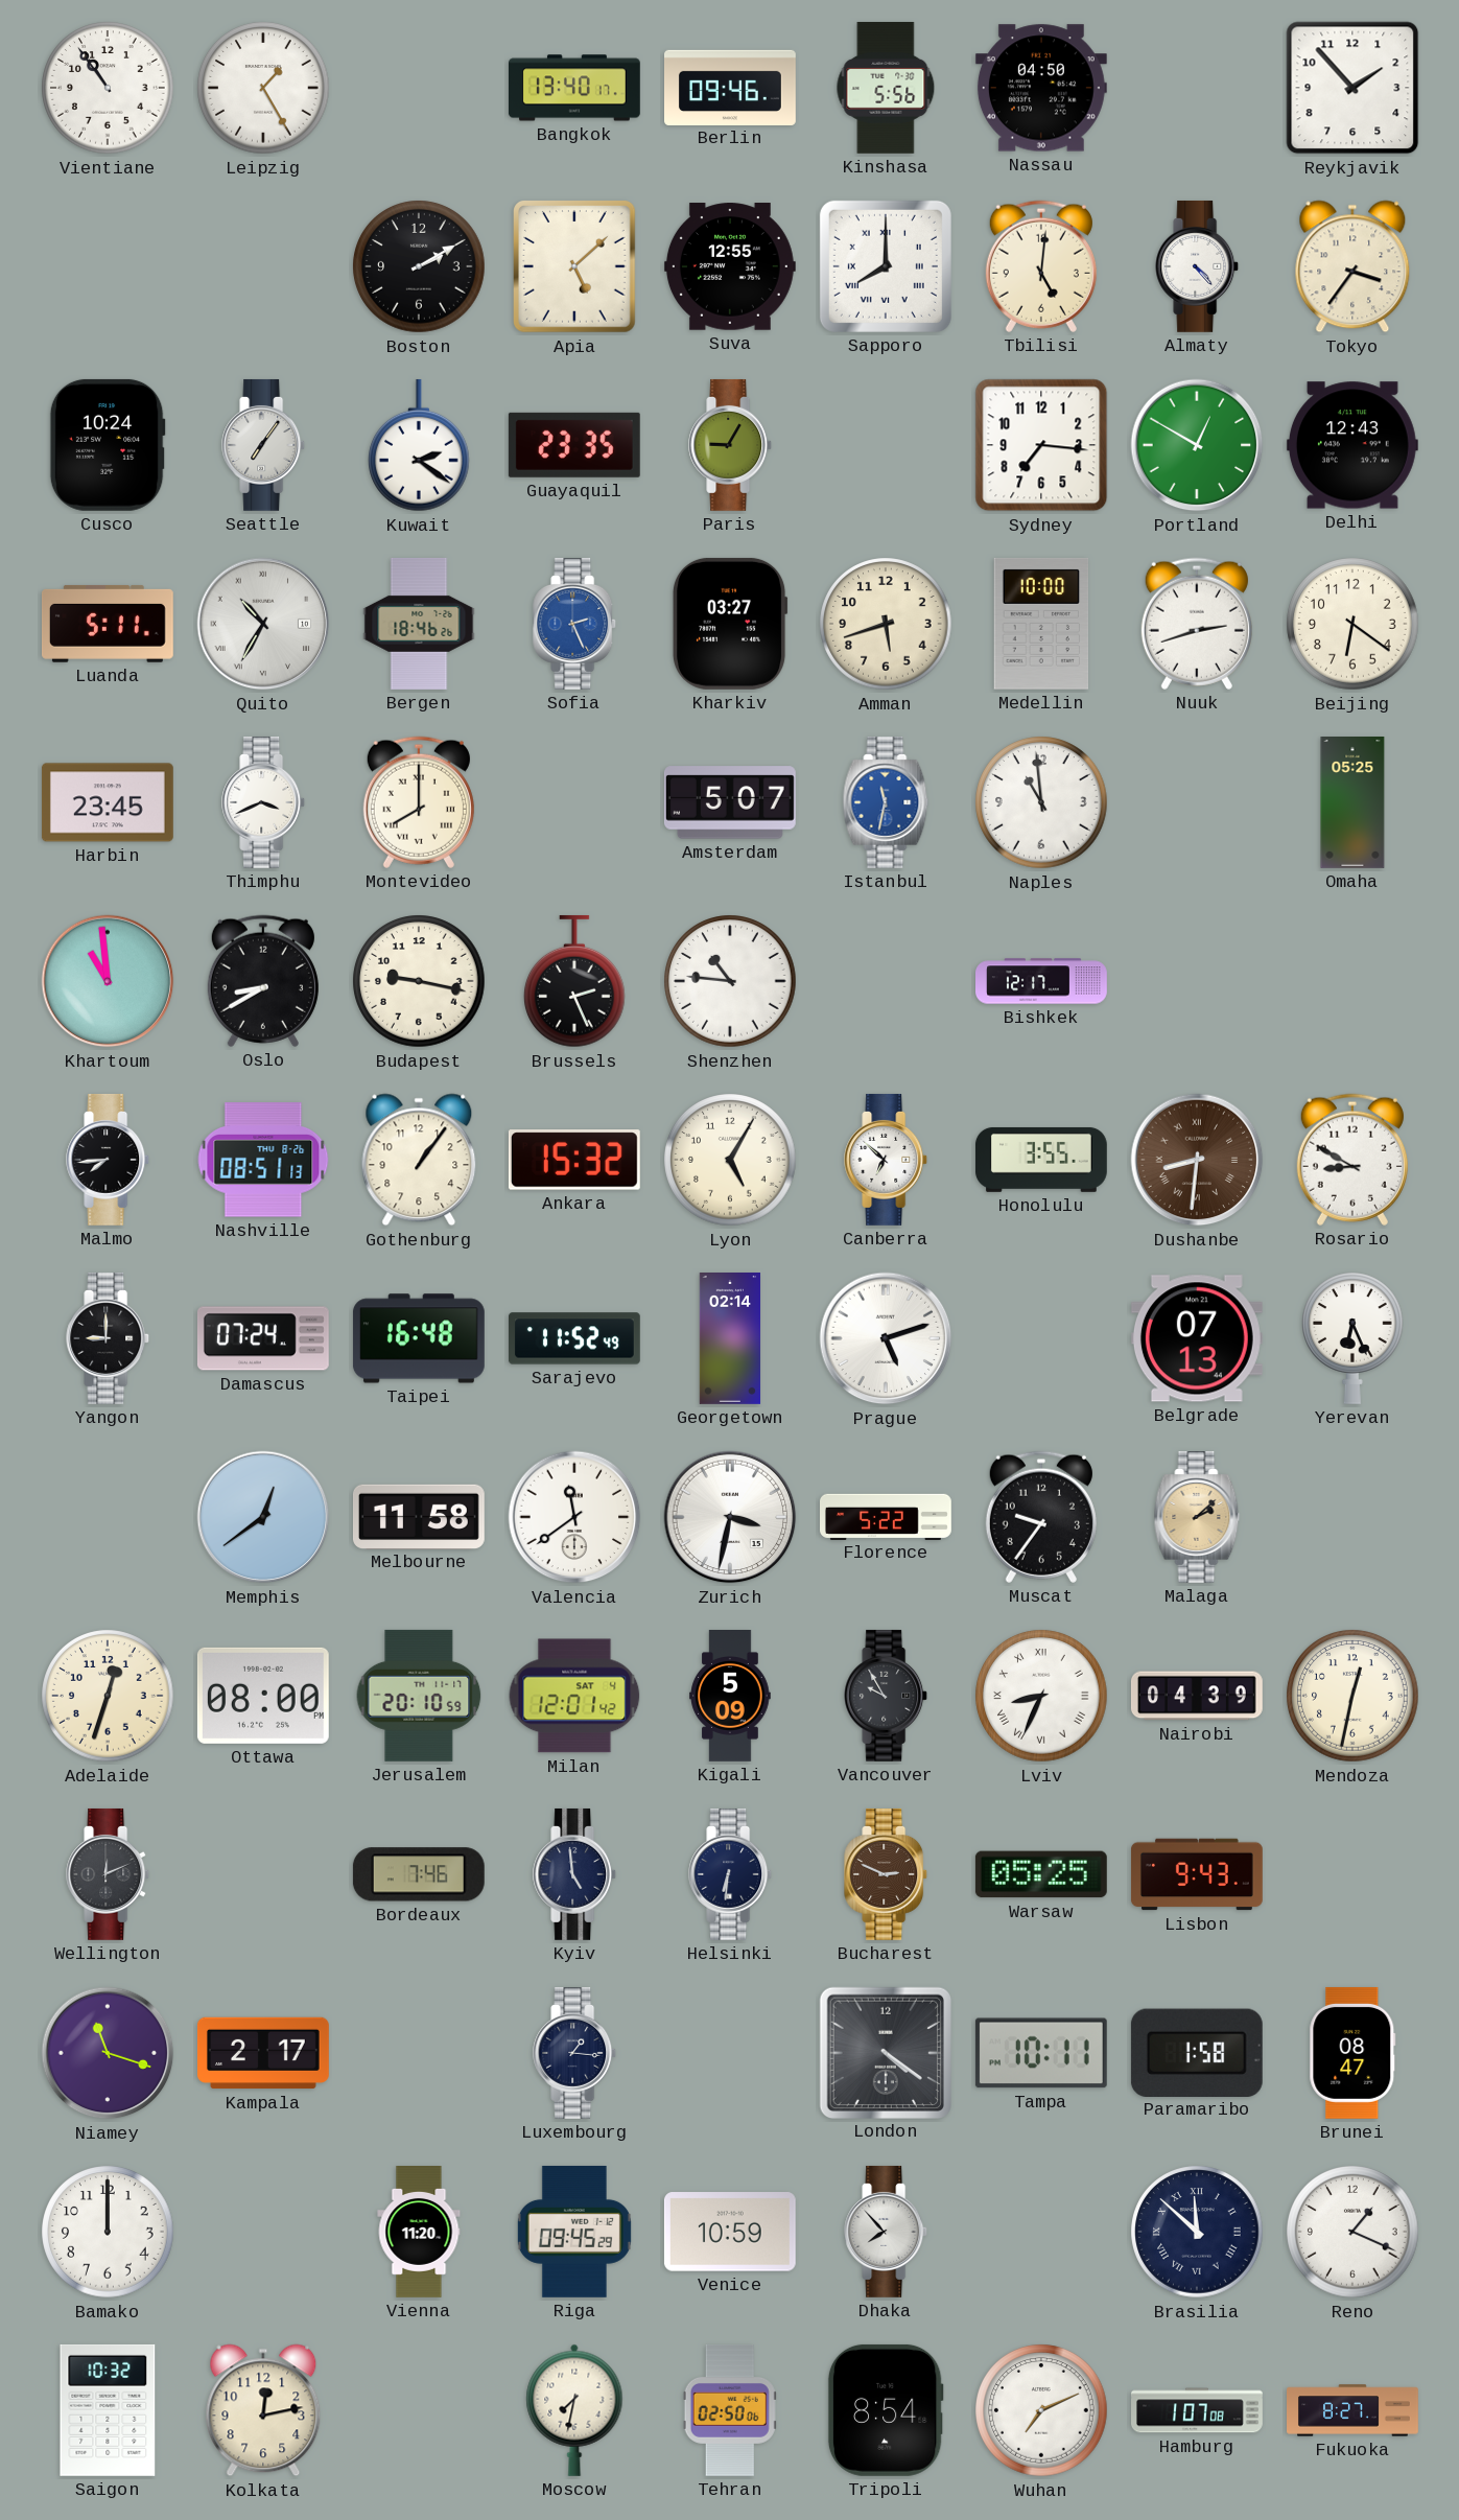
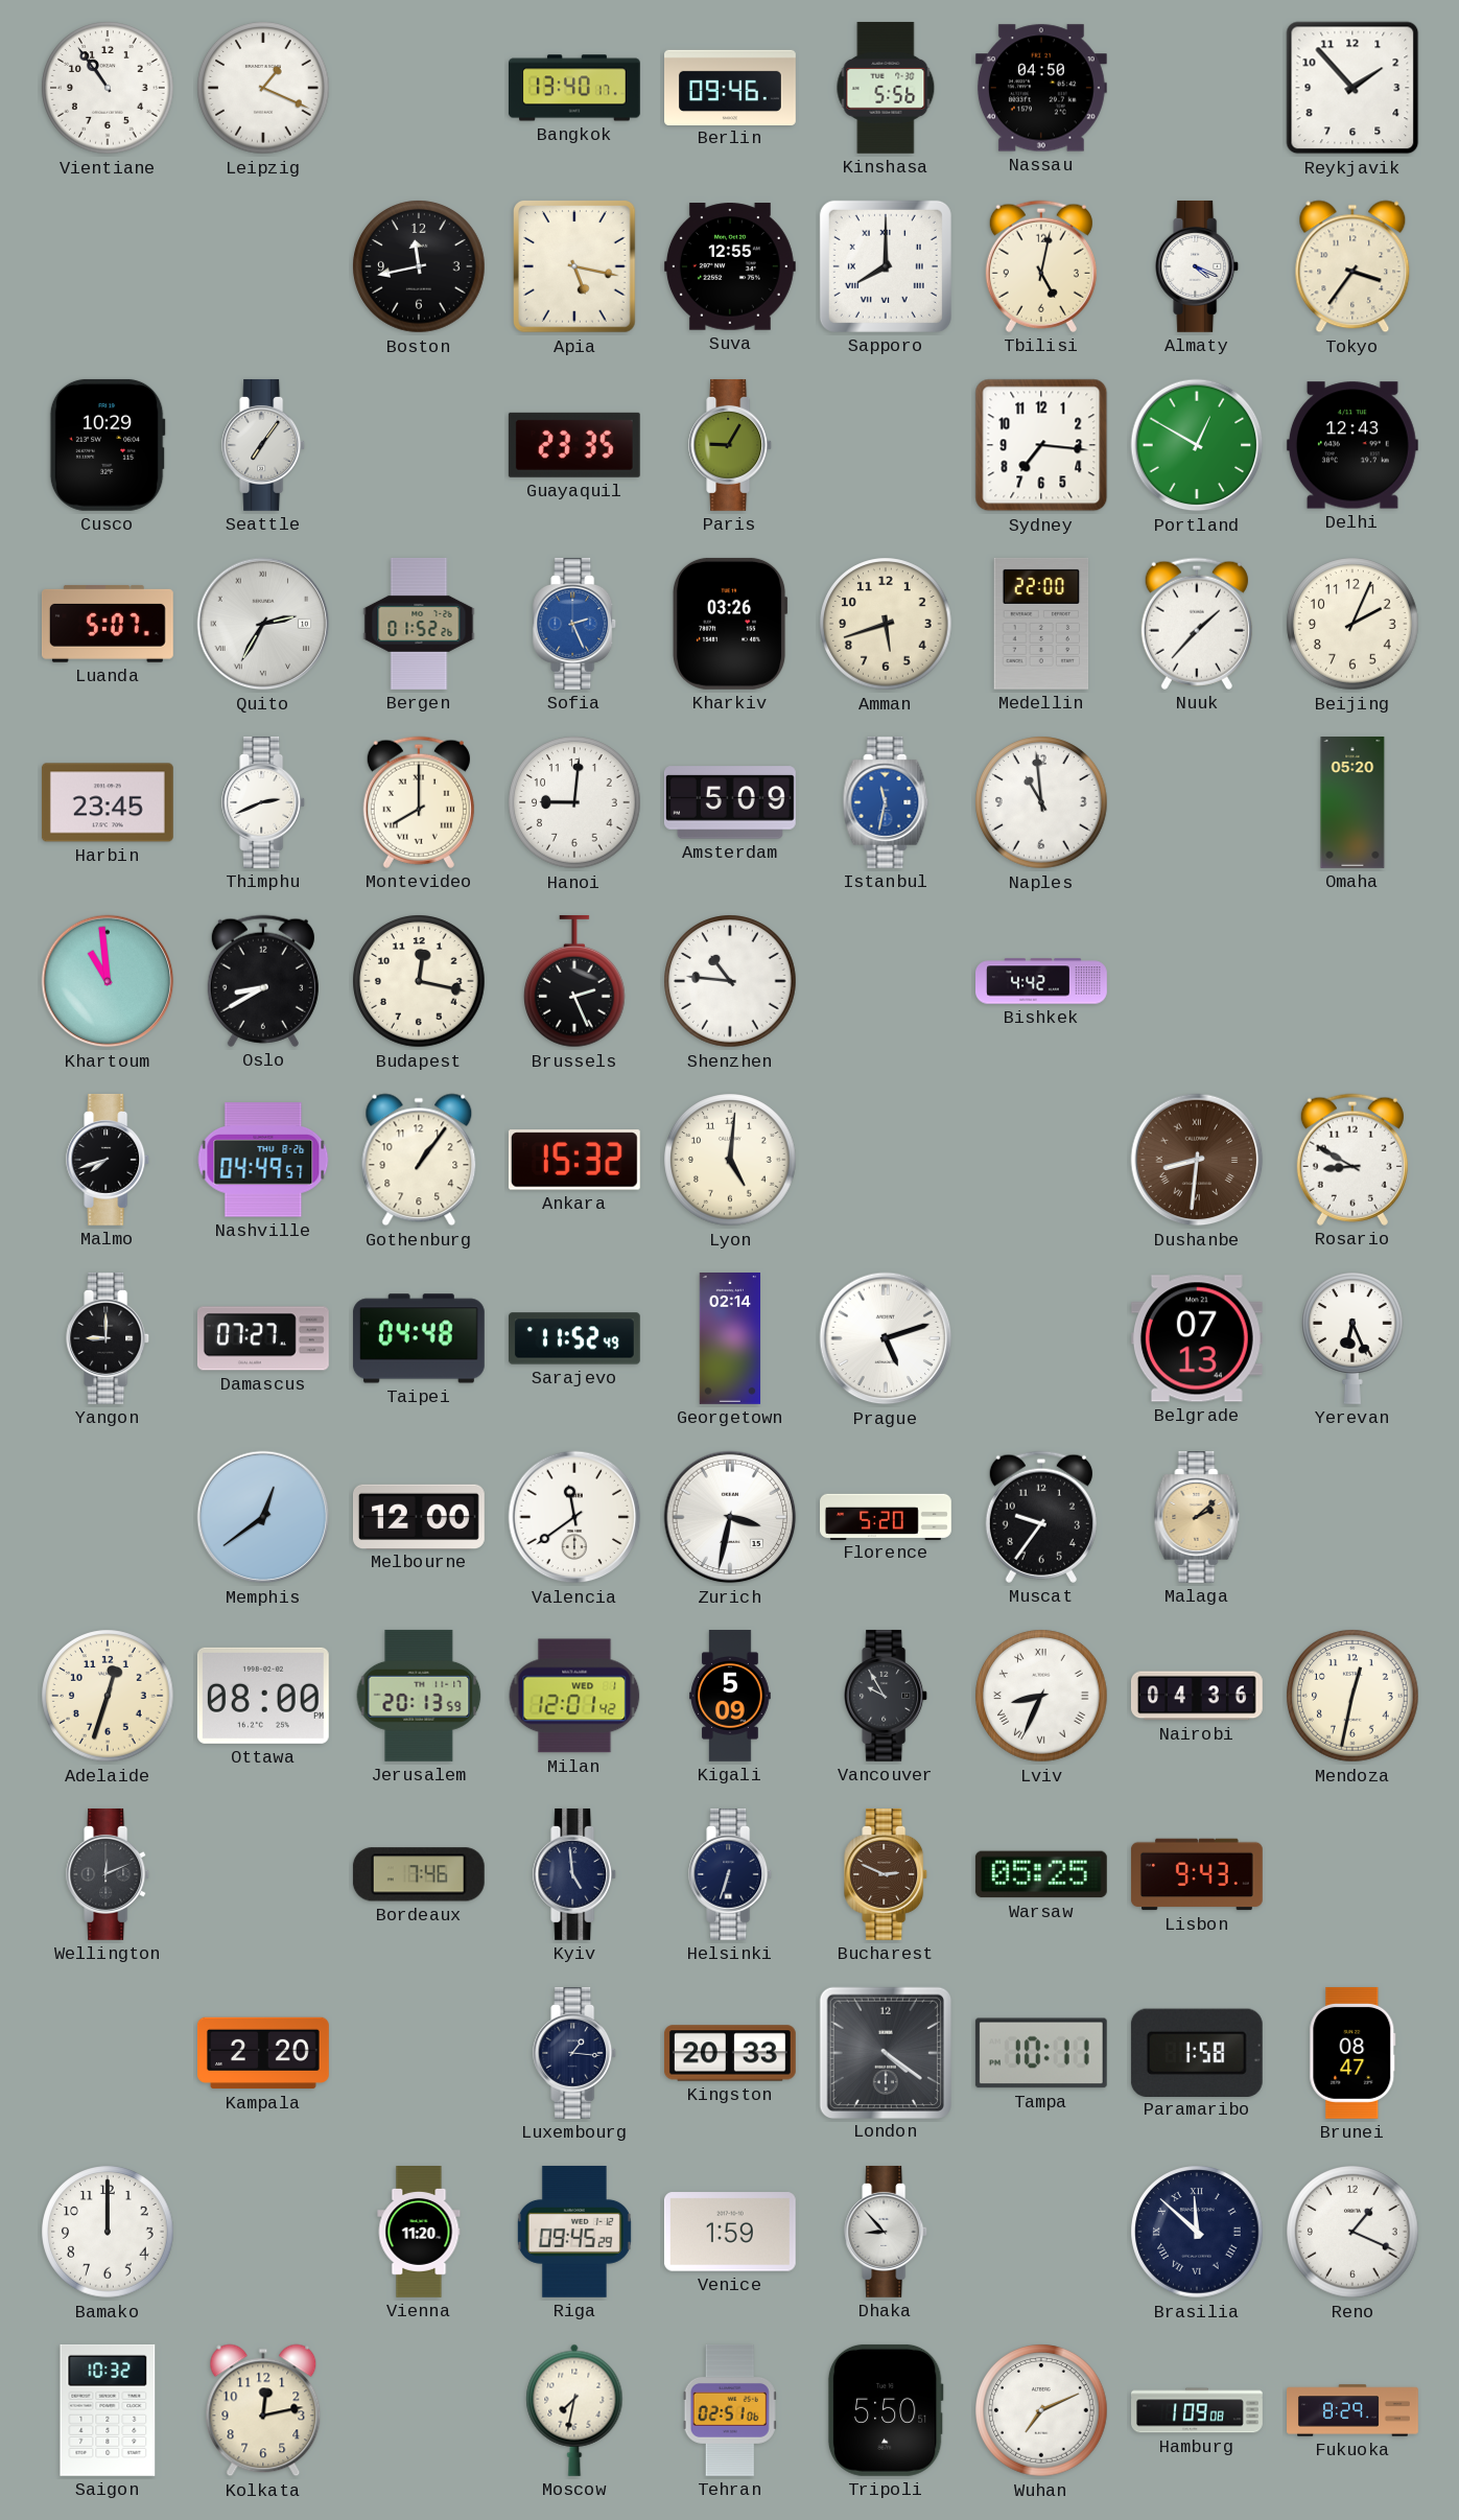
Leipzig: 1:25 -> 1:19 (263, 88)
Boston: 2:10 -> 11:43 (419, 266)
Apia: 5:08 -> 5:17 (575, 267)
Tbilisi: 5:01 -> 5:02 (1041, 266)
Almaty: 4:23 -> 4:19 (1198, 266)
Cusco: 10:24 -> 10:29 (108, 445)
Kuwait: 2:21 -> none (420, 445)
Luanda: 5:11 -> 5:07 (108, 624)
Quito: 10:35 -> 2:35 (263, 624)
Bergen: 18:46 -> 01:52 (419, 624)
Kharkiv: 03:27 -> 03:26 (730, 624)
Medellin: 10:00 -> 22:00 (1041, 624)
Nuuk: 2:42 -> 1:37 (1197, 624)
Beijing: 6:21 -> 2:04 (1352, 624)
Thimphu: 3:41 -> 2:41 (264, 802)
Hanoi: none -> 9:01 (574, 802)
Amsterdam: 5:07 -> 5:09 (730, 802)
Omaha: 05:25 -> 05:20 (1352, 803)
Budapest: 9:17 -> 12:17 (419, 981)
Bishkek: 12:17 -> 4:42 (1042, 981)
Malmo: 7:44 -> 7:42 (109, 1160)
Nashville: 08:51 -> 04:49 (263, 1160)
Lyon: 5:05 -> 5:01 (730, 1160)
Canberra: 6:52 -> none (887, 1160)
Honolulu: 3:55 -> none (1041, 1160)
Damascus: 07:24 -> 07:27 (263, 1338)
Taipei: 16:48 -> 04:48 (419, 1338)
Melbourne: 11:58 -> 12:00 (419, 1516)
Florence: 5:22 -> 5:20 (887, 1516)
Jerusalem: 20:10 -> 20:13 (419, 1696)
Milan date: SAT 4 -> WED 1 (574, 1696)
Nairobi: 04:39 -> 04:36 (1197, 1696)
Helsinki: 6:31 -> 6:33 (731, 1874)
Niamey: 11:18 -> none (108, 2053)
Kampala: 2:17 -> 2:20 (264, 2053)
Kingston: none -> 20:33 (730, 2053)
Venice: 10:59 -> 1:59 (730, 2232)
Dhaka: 7:53 -> 8:53 (887, 2232)
Tehran: 02:50 -> 02:51 (730, 2411)
Tripoli: 8:54 -> 5:50 (886, 2410)
Hamburg: 1:07 -> 1:09 (1198, 2410)
Fukuoka: 8:27 -> 8:29 (1354, 2410)
